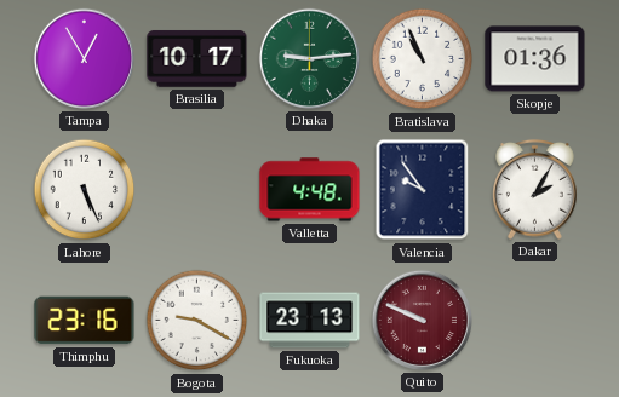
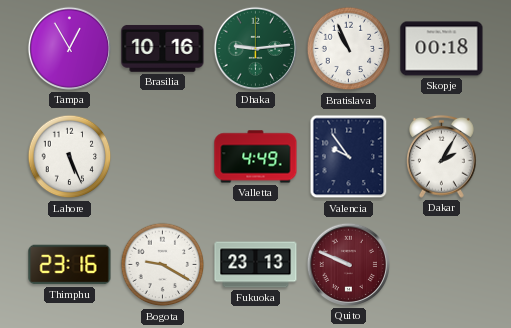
Brasilia: 10:17 -> 10:16 (163, 48)
Skopje: 01:36 -> 00:18 (442, 49)
Valletta: 4:48 -> 4:49 (256, 157)
